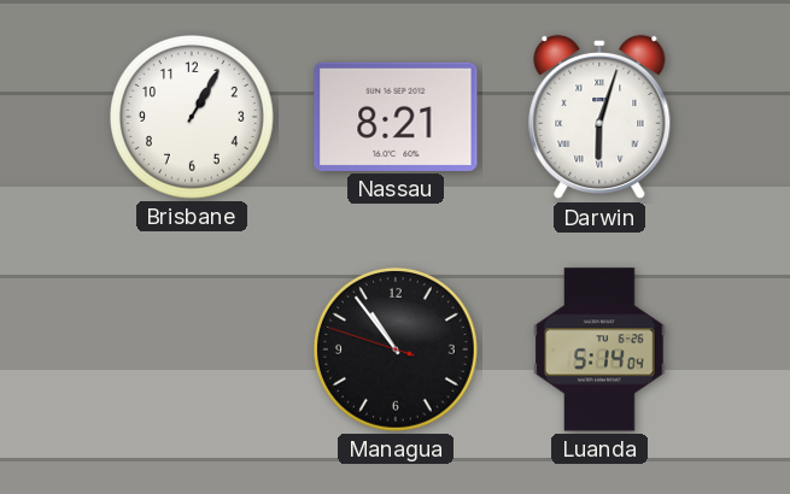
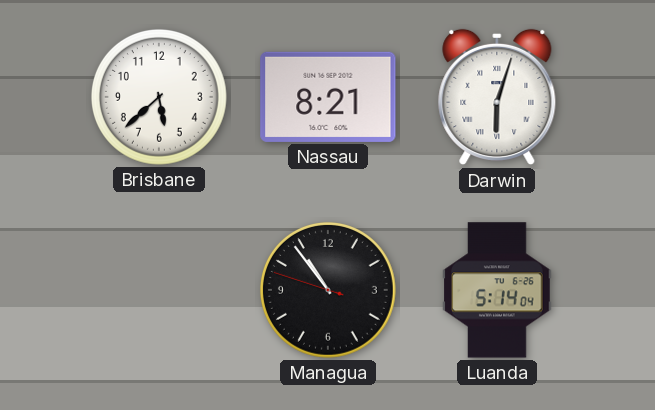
Brisbane: 1:05 -> 5:38 (159, 97)
